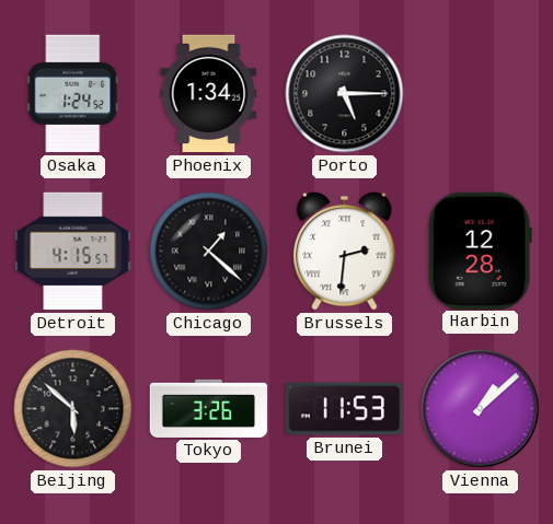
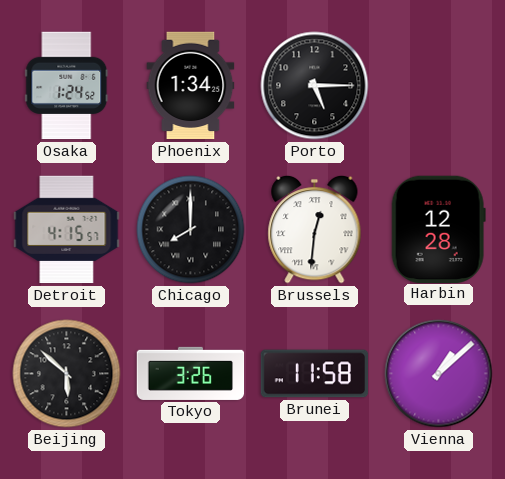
Chicago: 1:22 -> 8:00 (191, 230)
Brussels: 2:31 -> 12:31 (315, 229)
Brunei: 11:53 -> 11:58 (315, 374)
